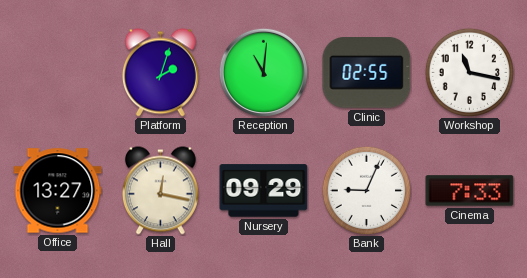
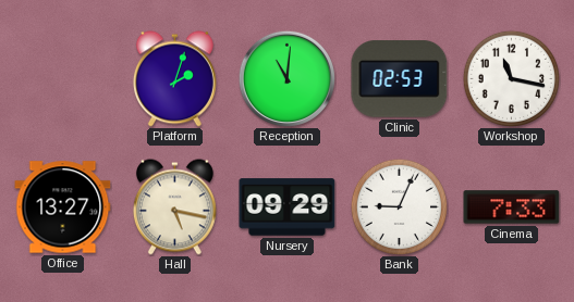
Clinic: 02:55 -> 02:53 (400, 79)
Hall: 12:17 -> 5:17 (174, 207)
